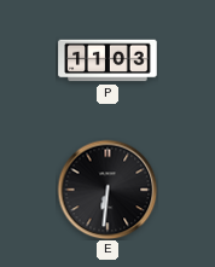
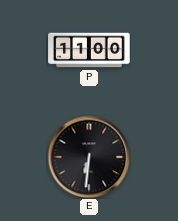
P: 11:03 -> 11:00 (89, 50)
